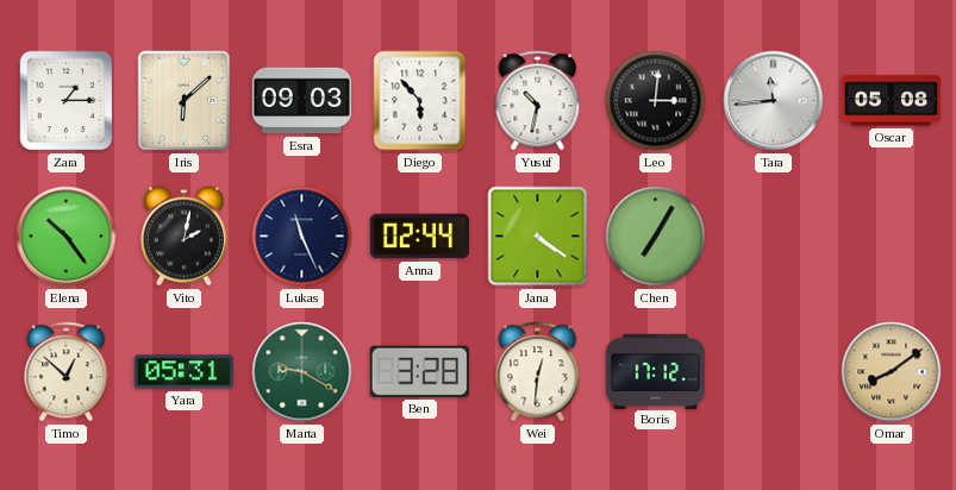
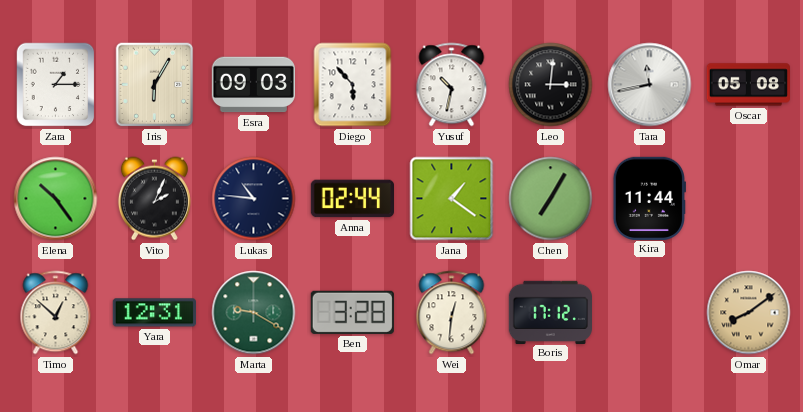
Iris: 6:08 -> 6:05 (155, 85)
Tara: 11:44 -> 11:43 (650, 85)
Vito: 2:02 -> 2:04 (154, 199)
Lukas: 11:26 -> 10:46 (254, 199)
Jana: 4:21 -> 1:21 (452, 199)
Kira: none -> 11:44 (649, 198)
Yara: 05:31 -> 12:31 (154, 313)
